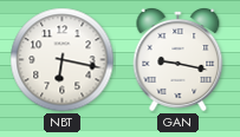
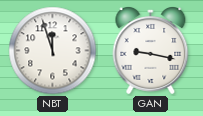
NBT: 6:17 -> 11:57 (53, 51)
